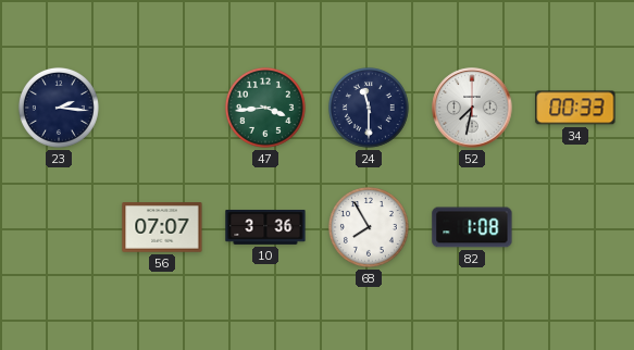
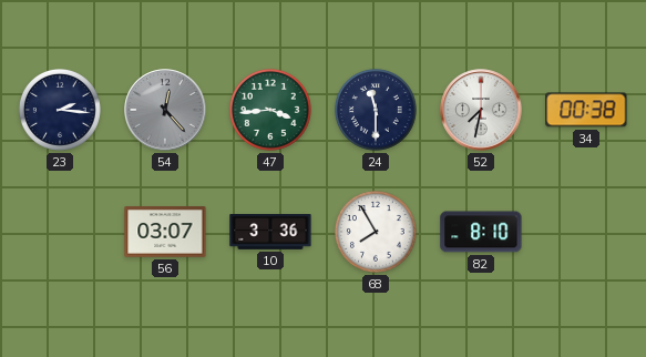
54: none -> 12:23 (165, 110)
34: 00:33 -> 00:38 (586, 110)
56: 07:07 -> 03:07 (165, 232)
82: 1:08 -> 8:10 (481, 232)
